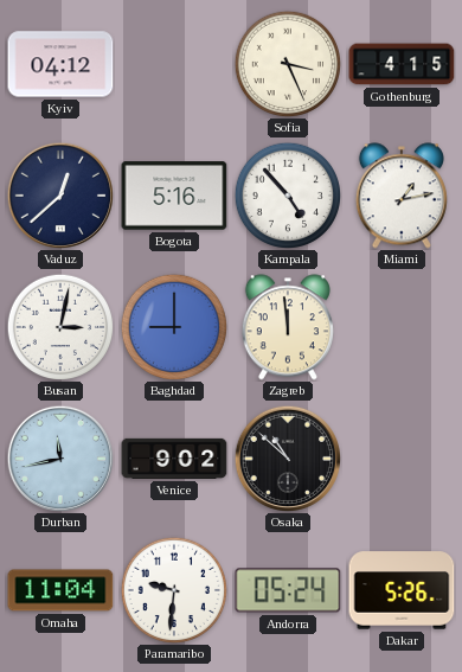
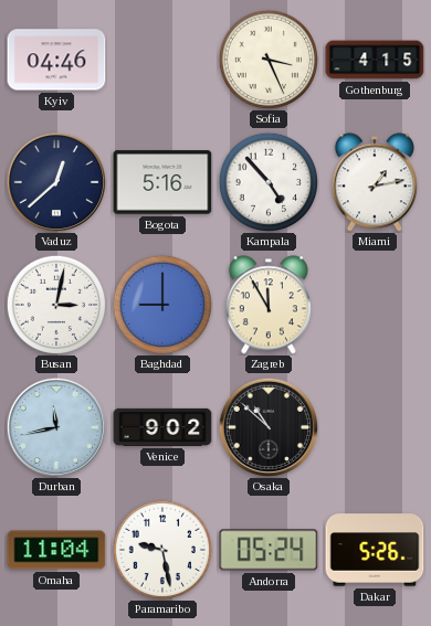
Kyiv: 04:12 -> 04:46 (56, 60)
Zagreb: 11:59 -> 11:55 (269, 305)
Paramaribo: 9:31 -> 9:28 (161, 549)
